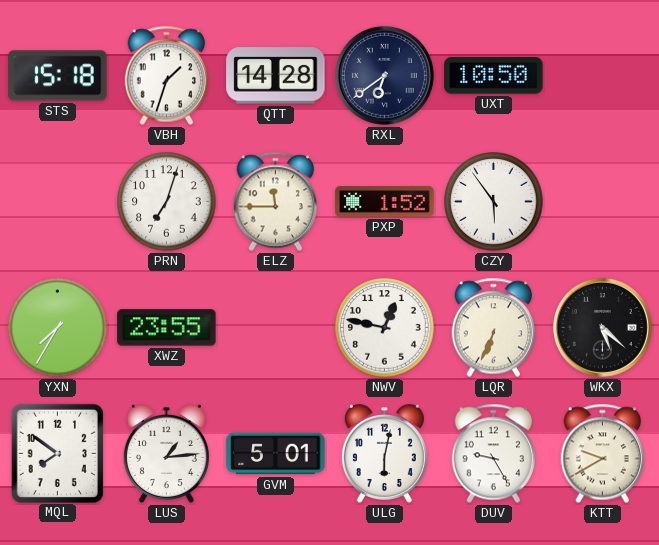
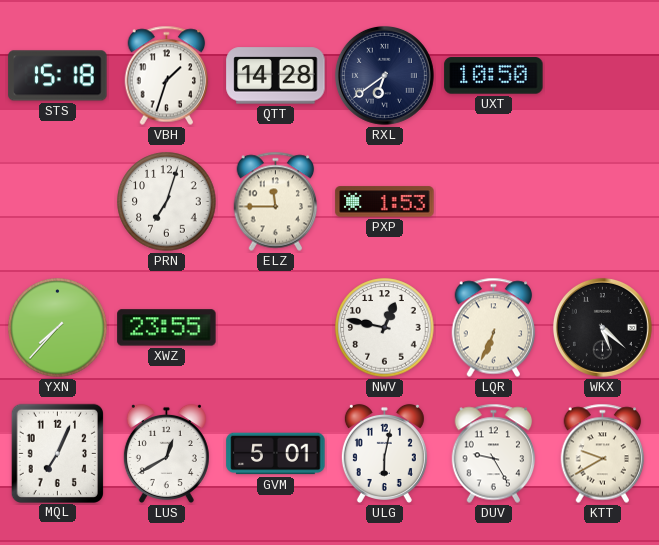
PXP: 1:52 -> 1:53 (385, 202)
CZY: 5:54 -> none (494, 202)
YXN: 7:35 -> 7:37 (58, 328)
MQL: 7:51 -> 7:04 (57, 453)
LUS: 1:14 -> 12:40 (166, 453)
